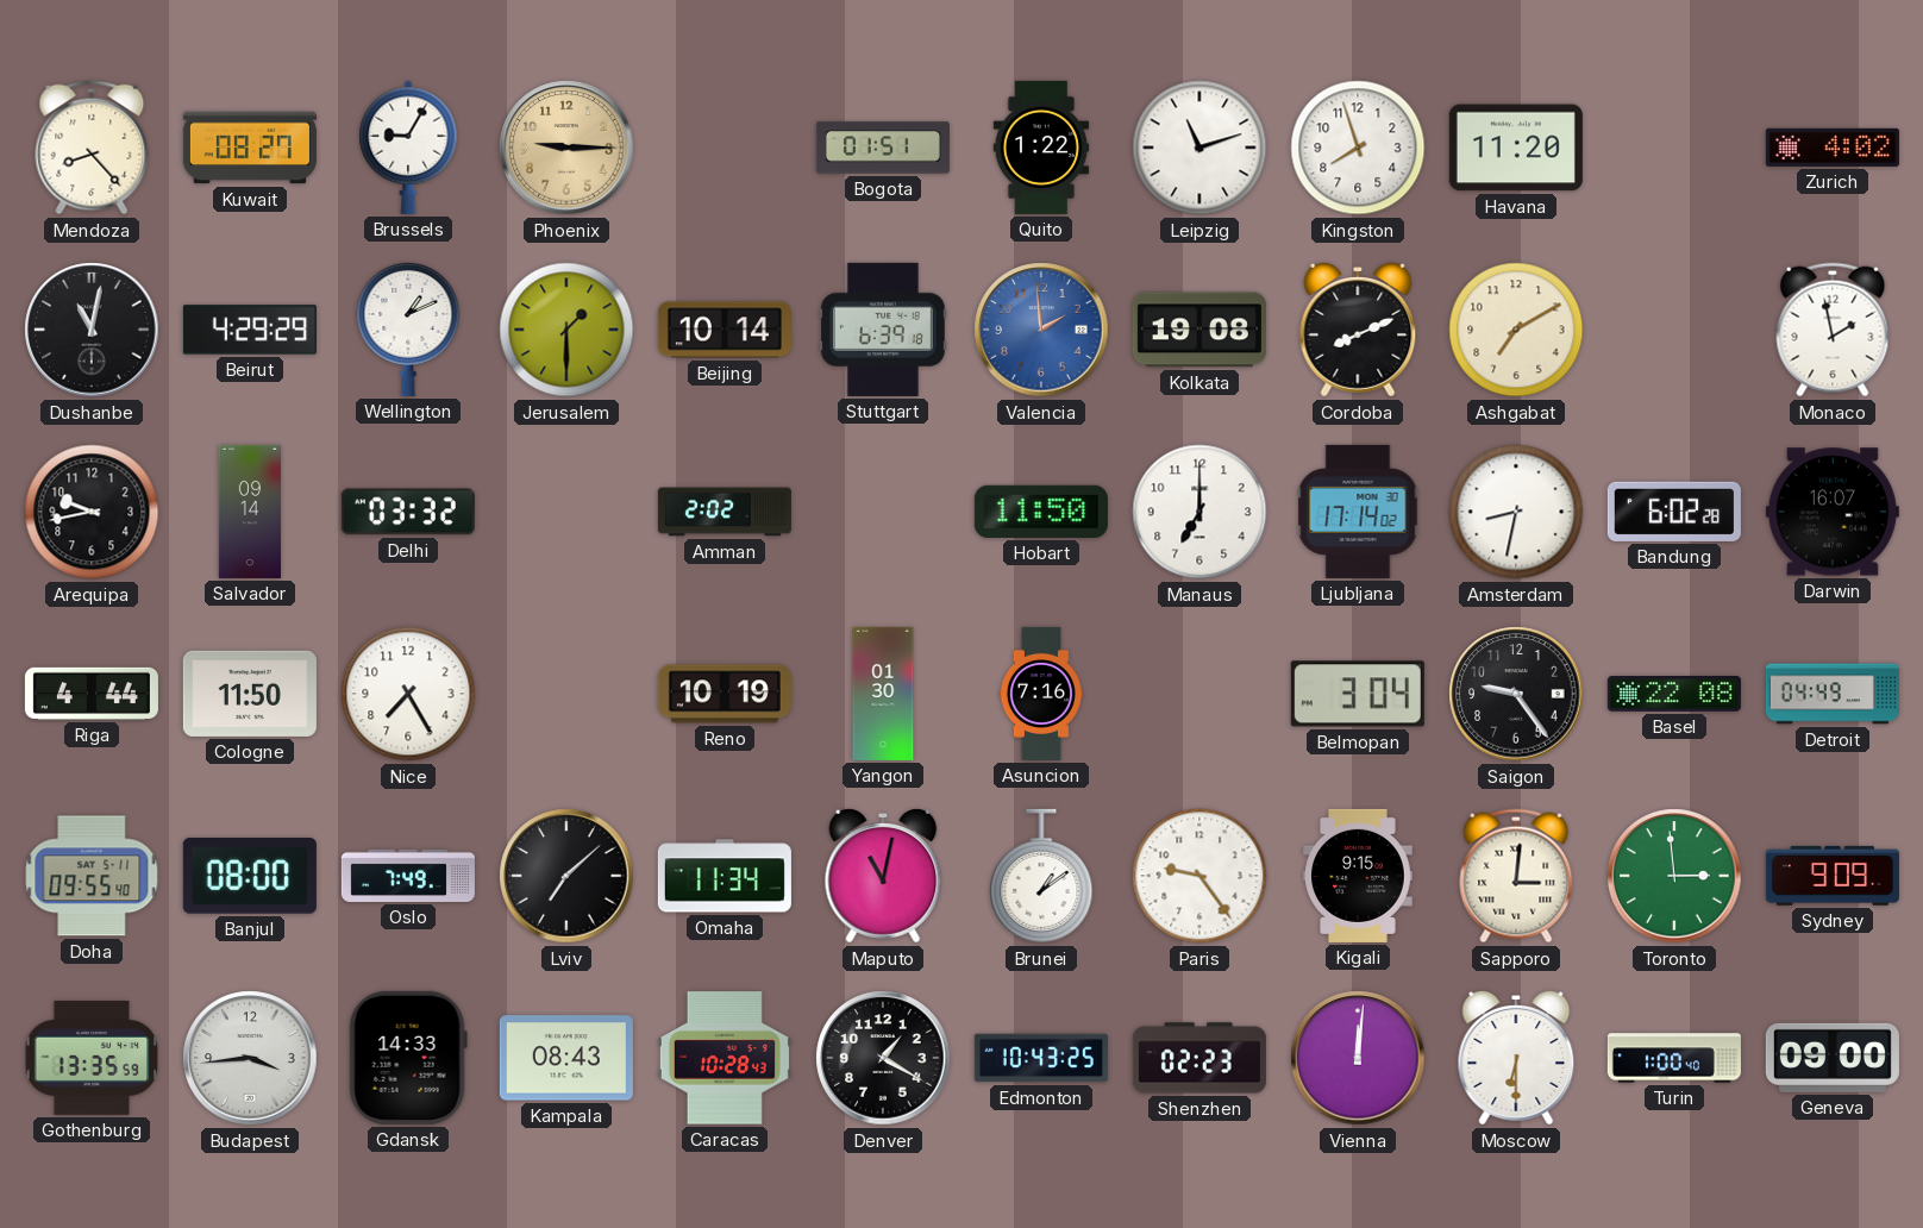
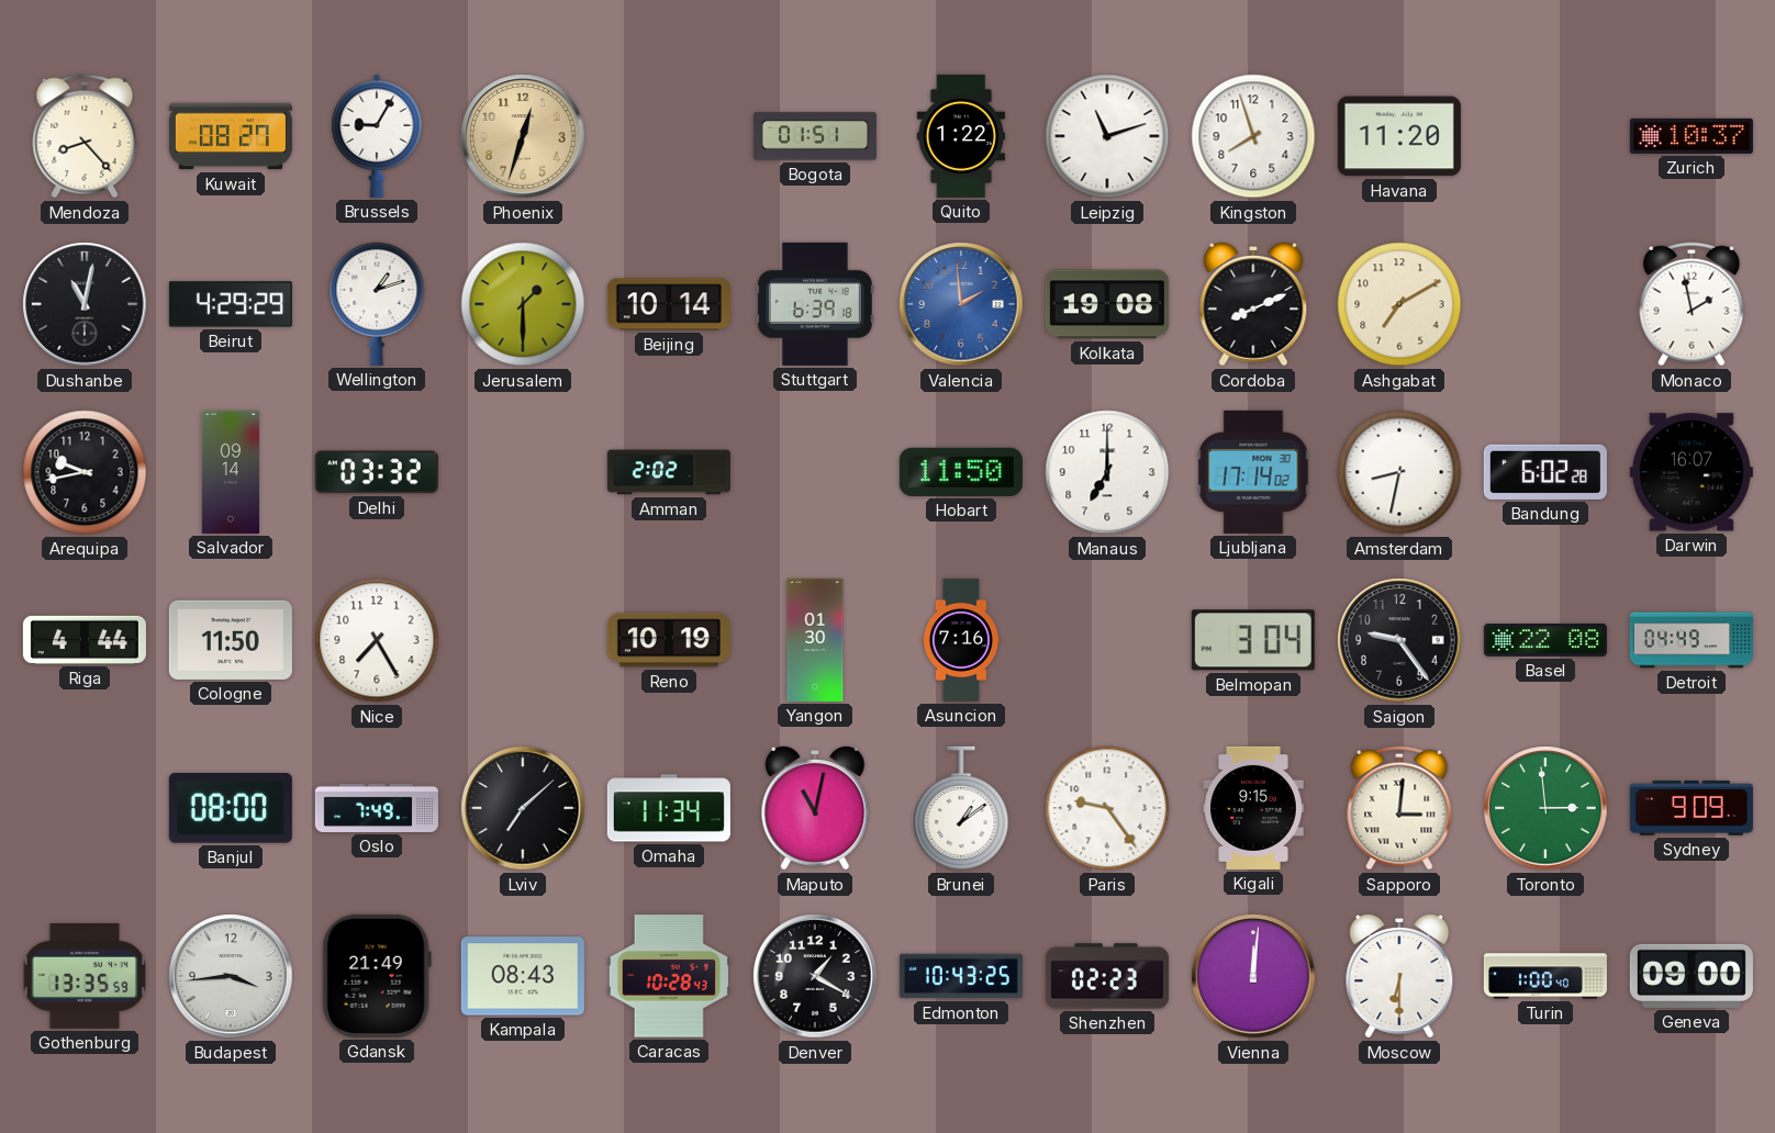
Phoenix: 9:15 -> 12:33 (523, 136)
Zurich: 4:02 -> 10:37 (1692, 136)
Wellington: 1:11 -> 1:12 (377, 303)
Doha: 09:55 -> none (92, 876)
Gdansk: 14:33 -> 21:49 (377, 976)
